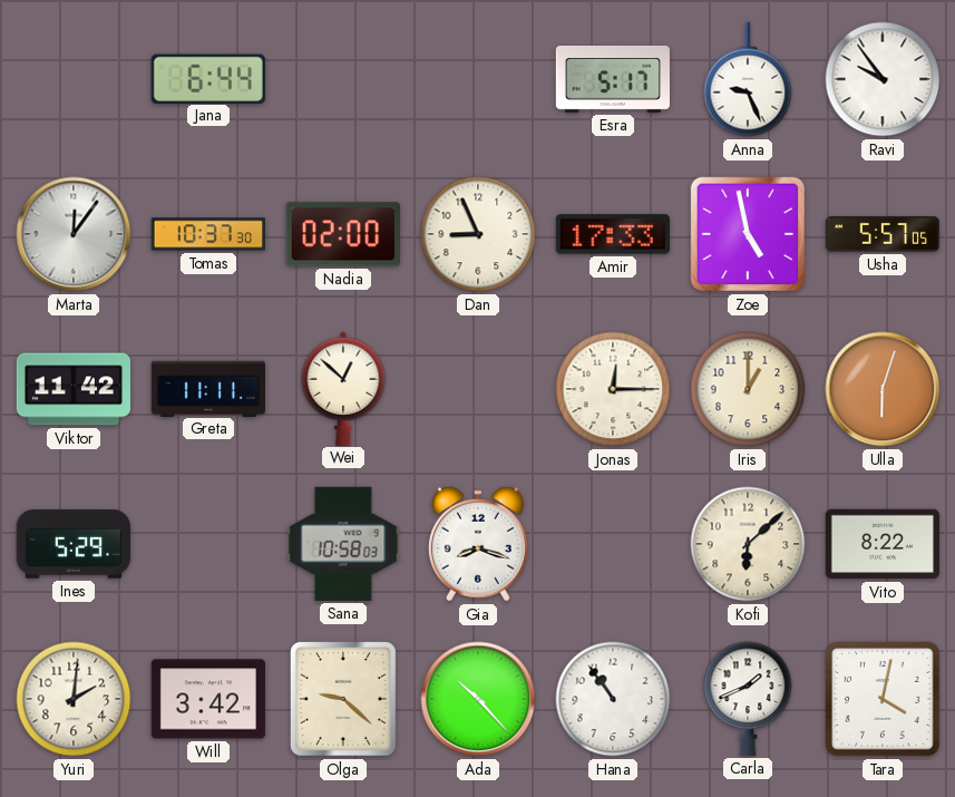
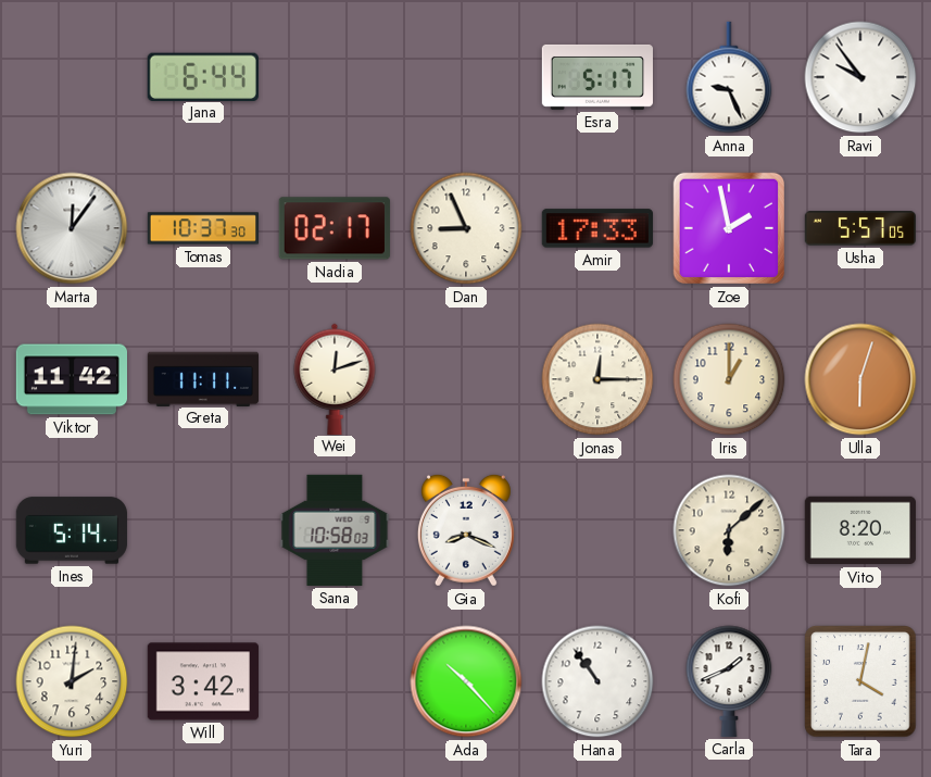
Nadia: 02:00 -> 02:17 (335, 228)
Zoe: 4:58 -> 1:58 (728, 228)
Wei: 12:52 -> 12:12 (335, 378)
Ines: 5:29 -> 5:14 (72, 530)
Gia: 8:18 -> 8:19 (466, 530)
Vito: 8:22 -> 8:20 (860, 530)
Olga: 9:22 -> none (343, 699)
